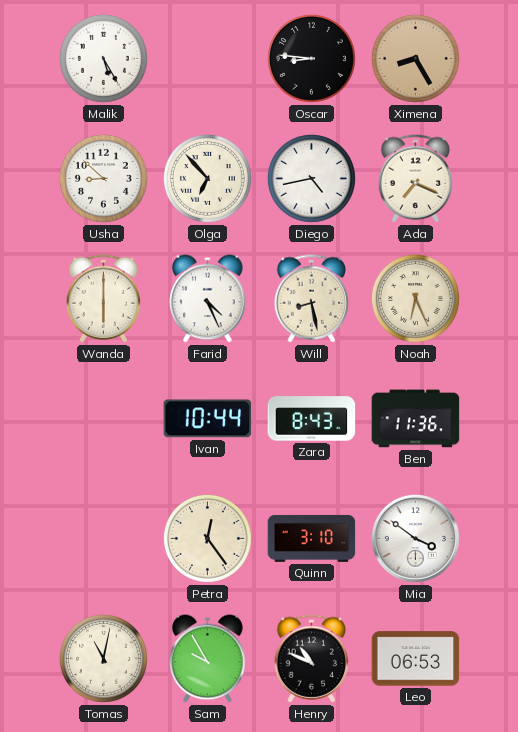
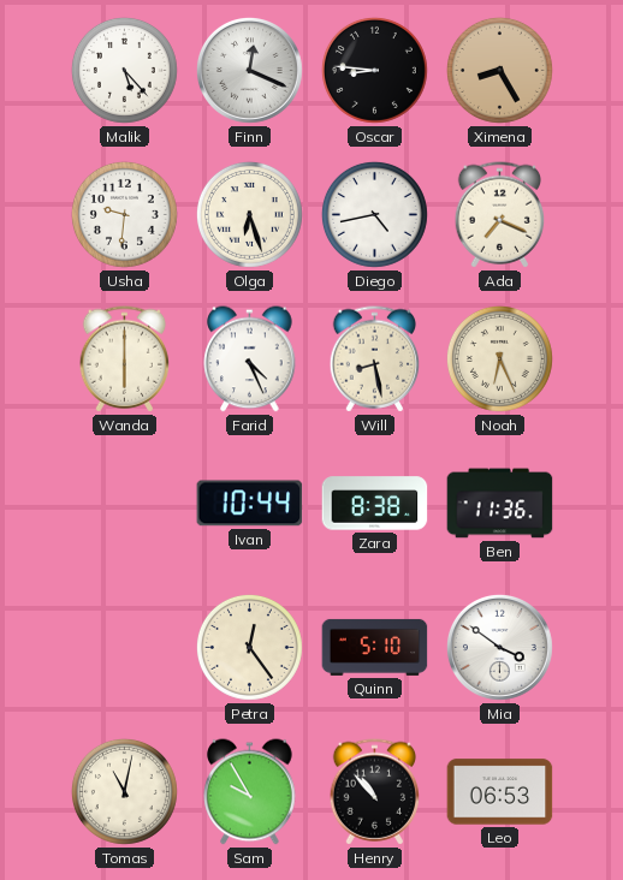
Malik: 5:25 -> 5:23 (124, 70)
Finn: none -> 12:19 (249, 70)
Usha: 8:52 -> 9:31 (124, 214)
Olga: 6:53 -> 6:27 (249, 214)
Zara: 8:43 -> 8:38 (375, 504)
Quinn: 3:10 -> 5:10 (375, 647)
Henry: 10:49 -> 10:53 (375, 792)
